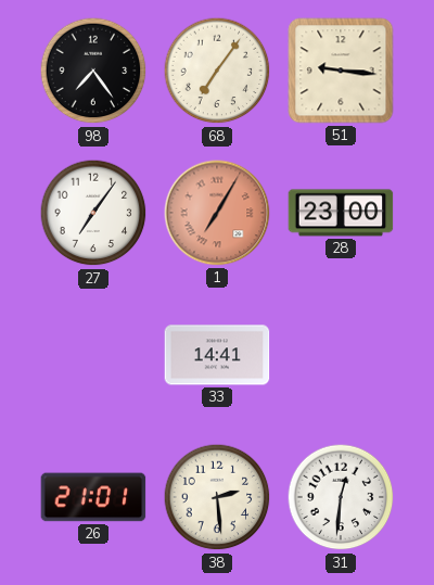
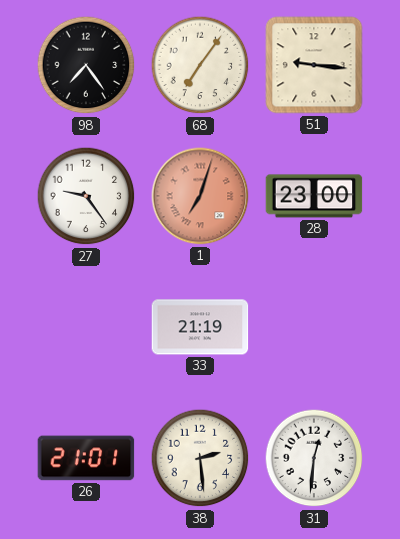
27: 7:06 -> 9:24 (86, 196)
1: 7:05 -> 7:03 (200, 196)
33: 14:41 -> 21:19 (200, 327)
